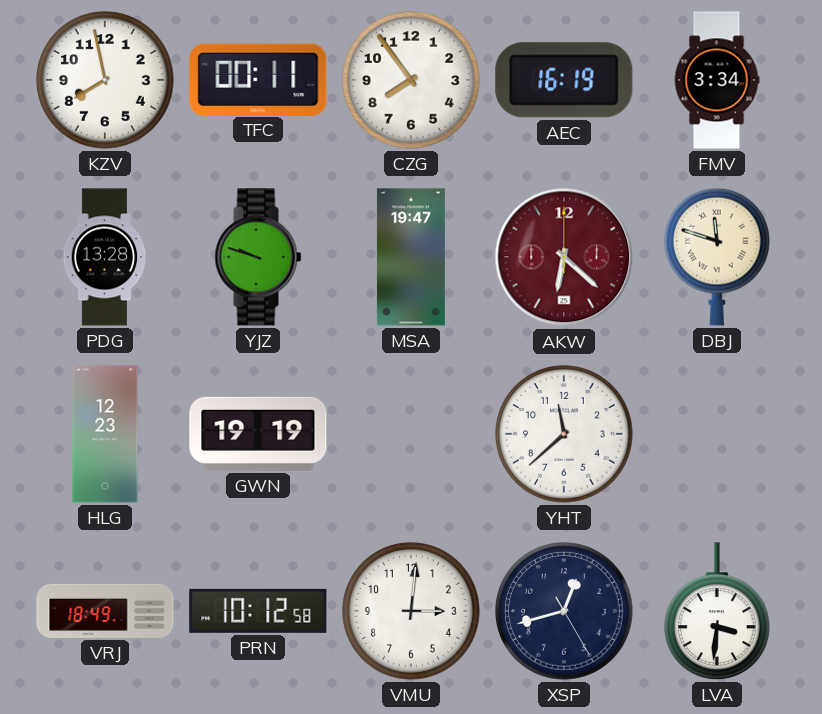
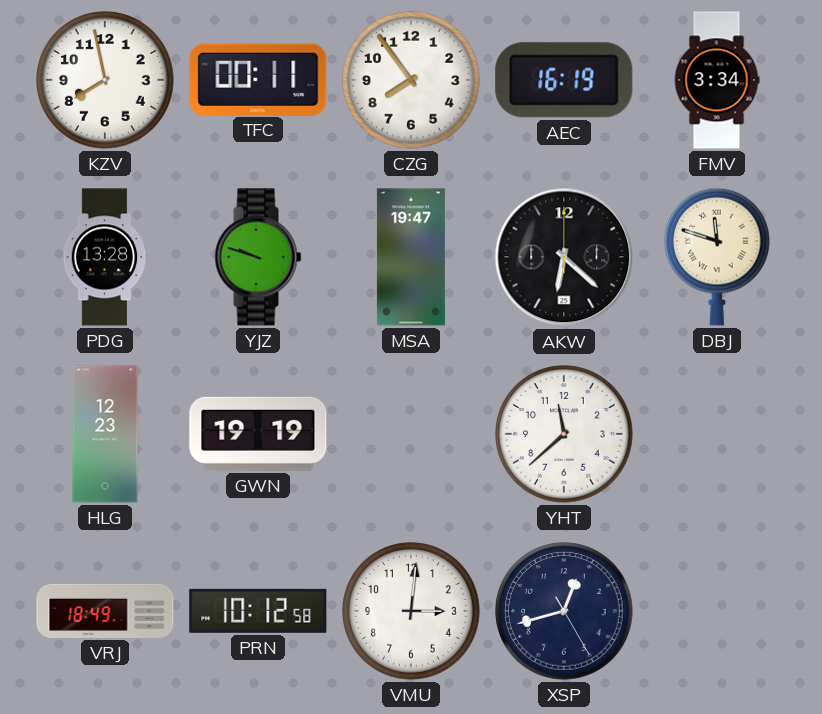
AKW dial: burgundy -> black (564, 257)
LVA: 3:31 -> none (718, 611)
